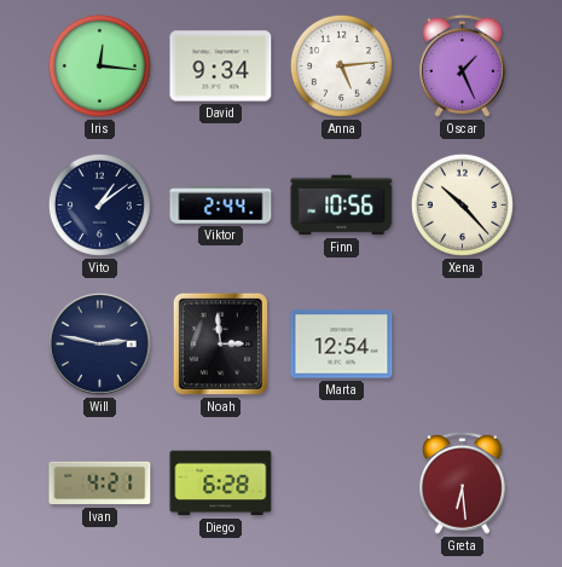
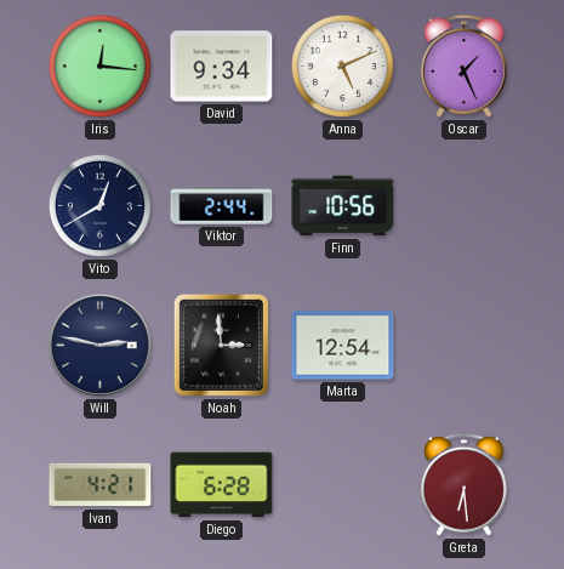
Anna: 5:14 -> 5:11 (342, 66)
Vito: 1:09 -> 12:40 (99, 205)
Xena: 10:23 -> none (462, 204)
